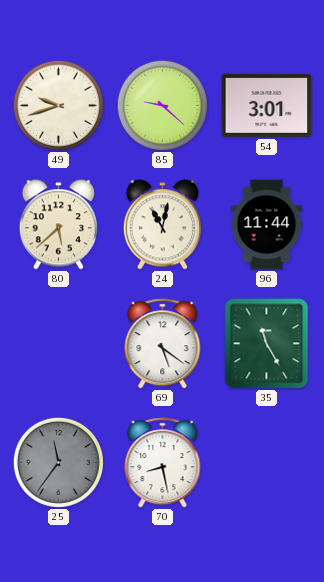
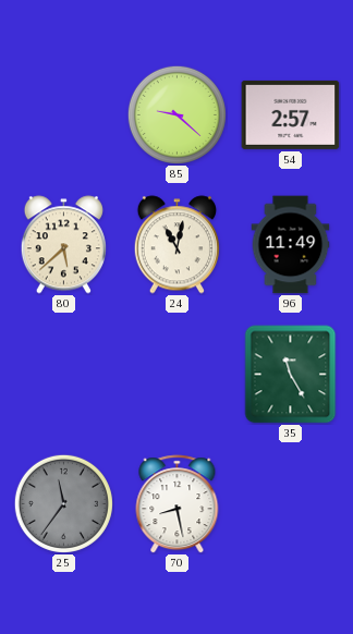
49: 9:42 -> none (58, 105)
54: 3:01 -> 2:57 (291, 114)
96: 11:44 -> 11:49 (291, 245)
69: 5:21 -> none (163, 344)
